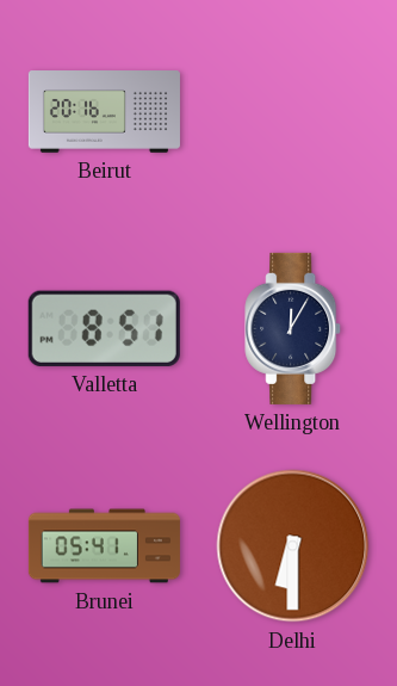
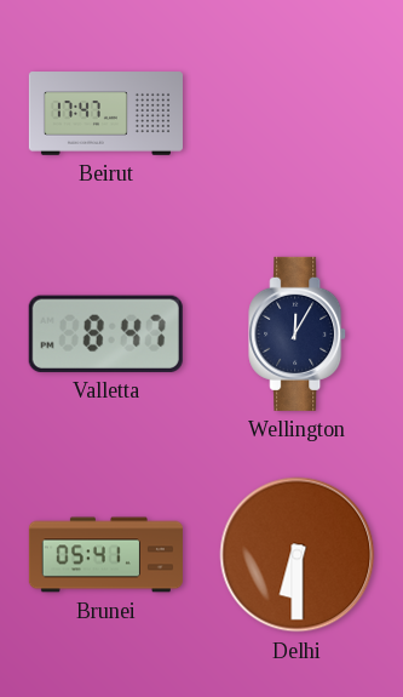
Beirut: 20:16 -> 17:47 (105, 114)
Valletta: 8:51 -> 8:47 (105, 333)
